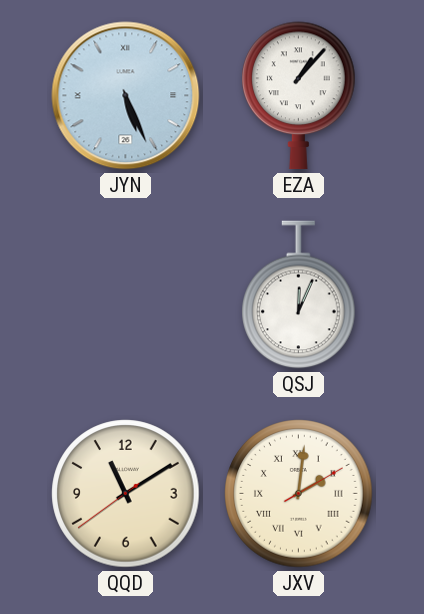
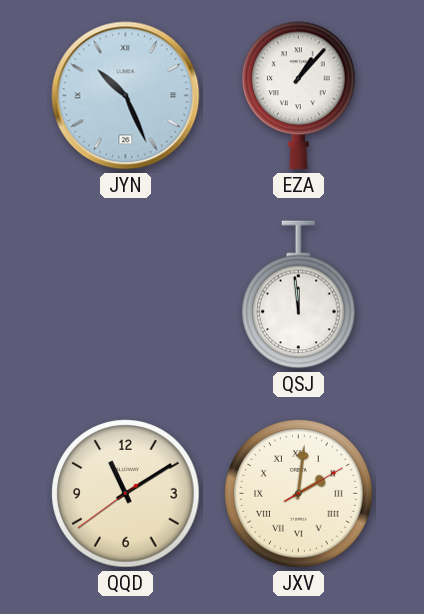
JYN: 5:26 -> 10:26 (126, 96)
QSJ: 12:04 -> 11:59 (299, 295)
